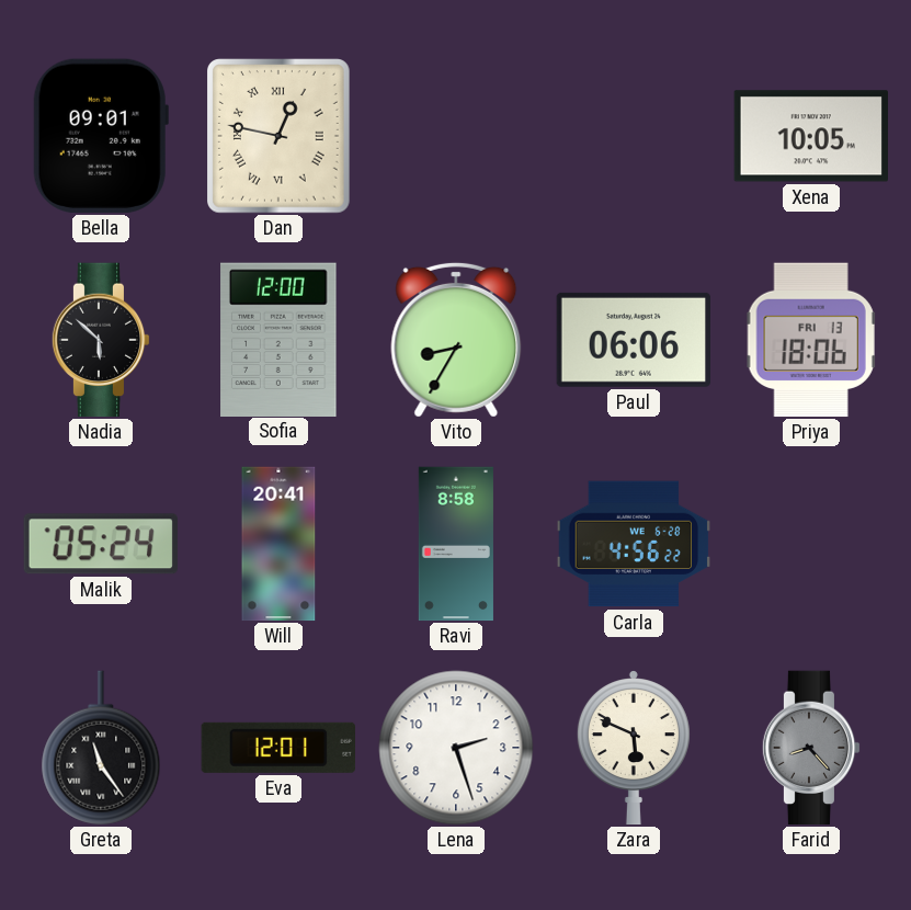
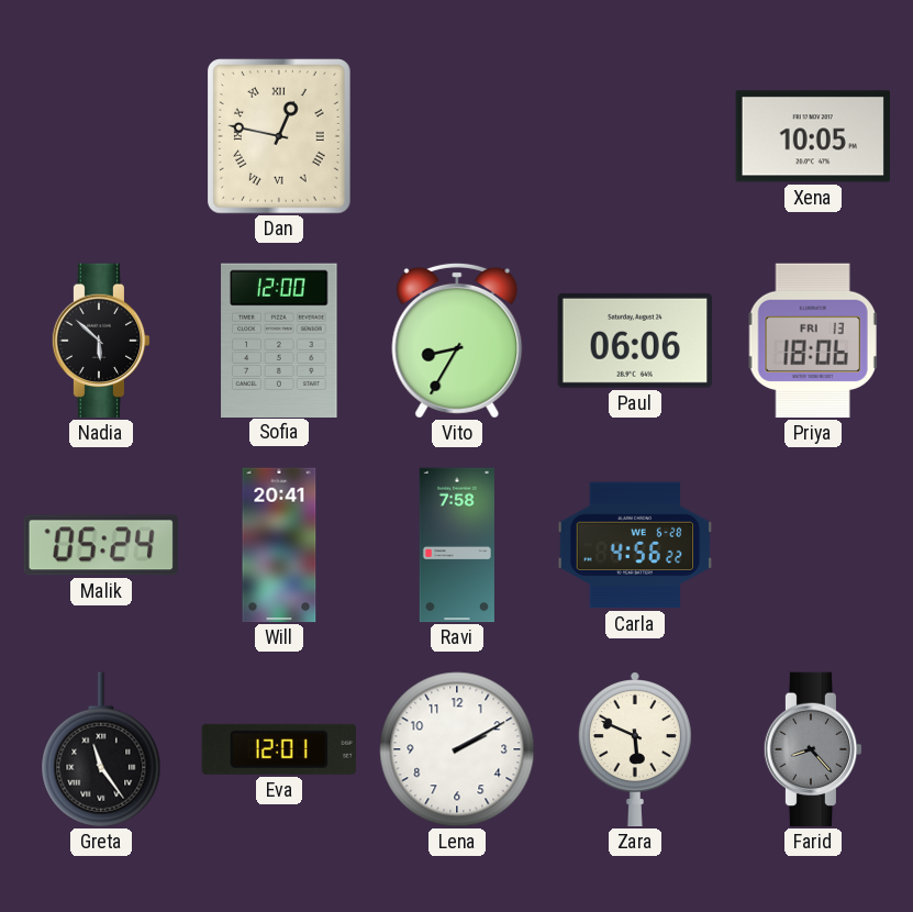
Bella: 09:01 -> none (101, 136)
Ravi: 8:58 -> 7:58 (457, 545)
Lena: 2:27 -> 2:10 (457, 749)
